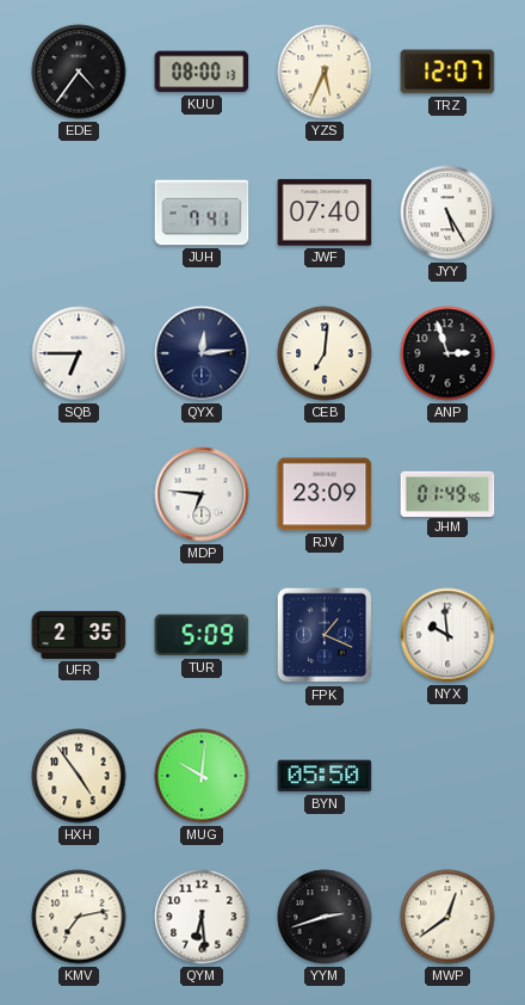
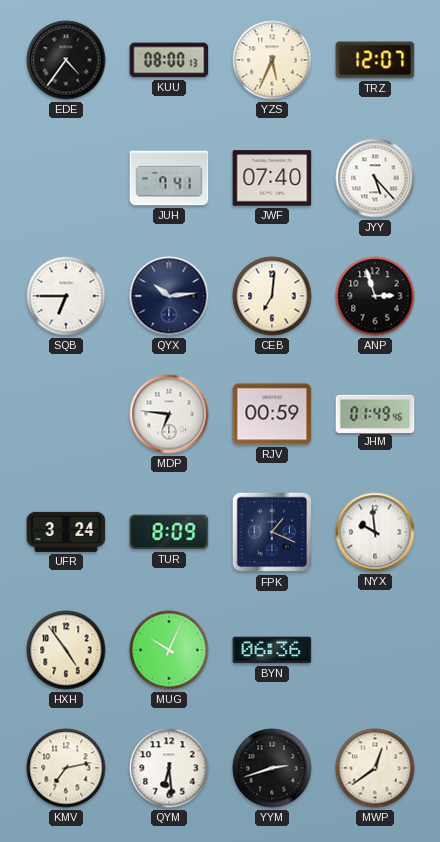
JYY: 5:25 -> 5:23 (375, 178)
QYX: 12:14 -> 10:14 (169, 296)
RJV: 23:09 -> 00:59 (272, 414)
UFR: 2:35 -> 3:24 (66, 532)
TUR: 5:09 -> 8:09 (169, 532)
MUG: 10:01 -> 10:04 (169, 650)
BYN: 05:50 -> 06:36 (272, 650)
